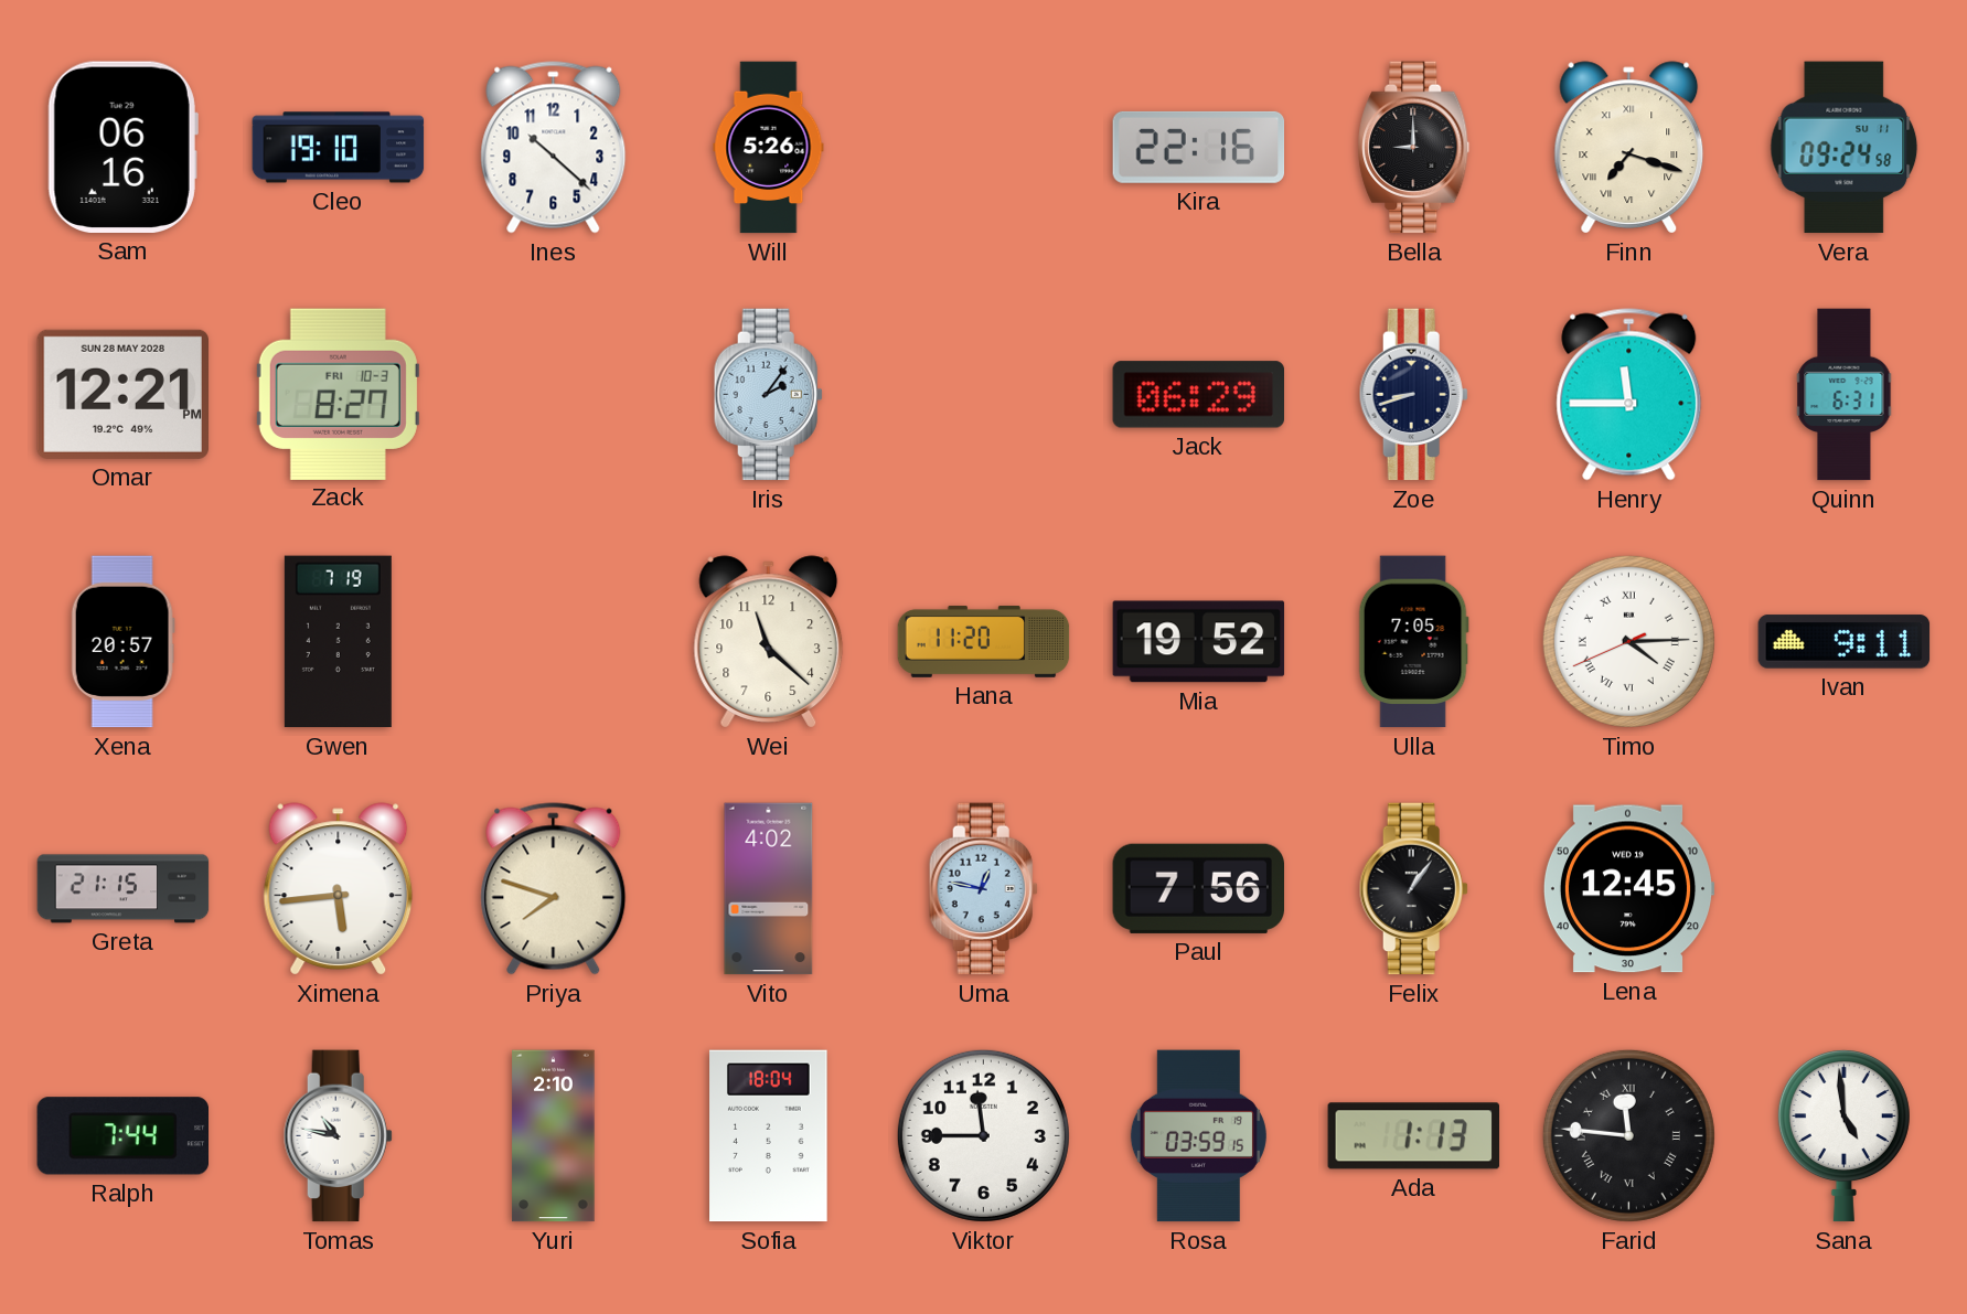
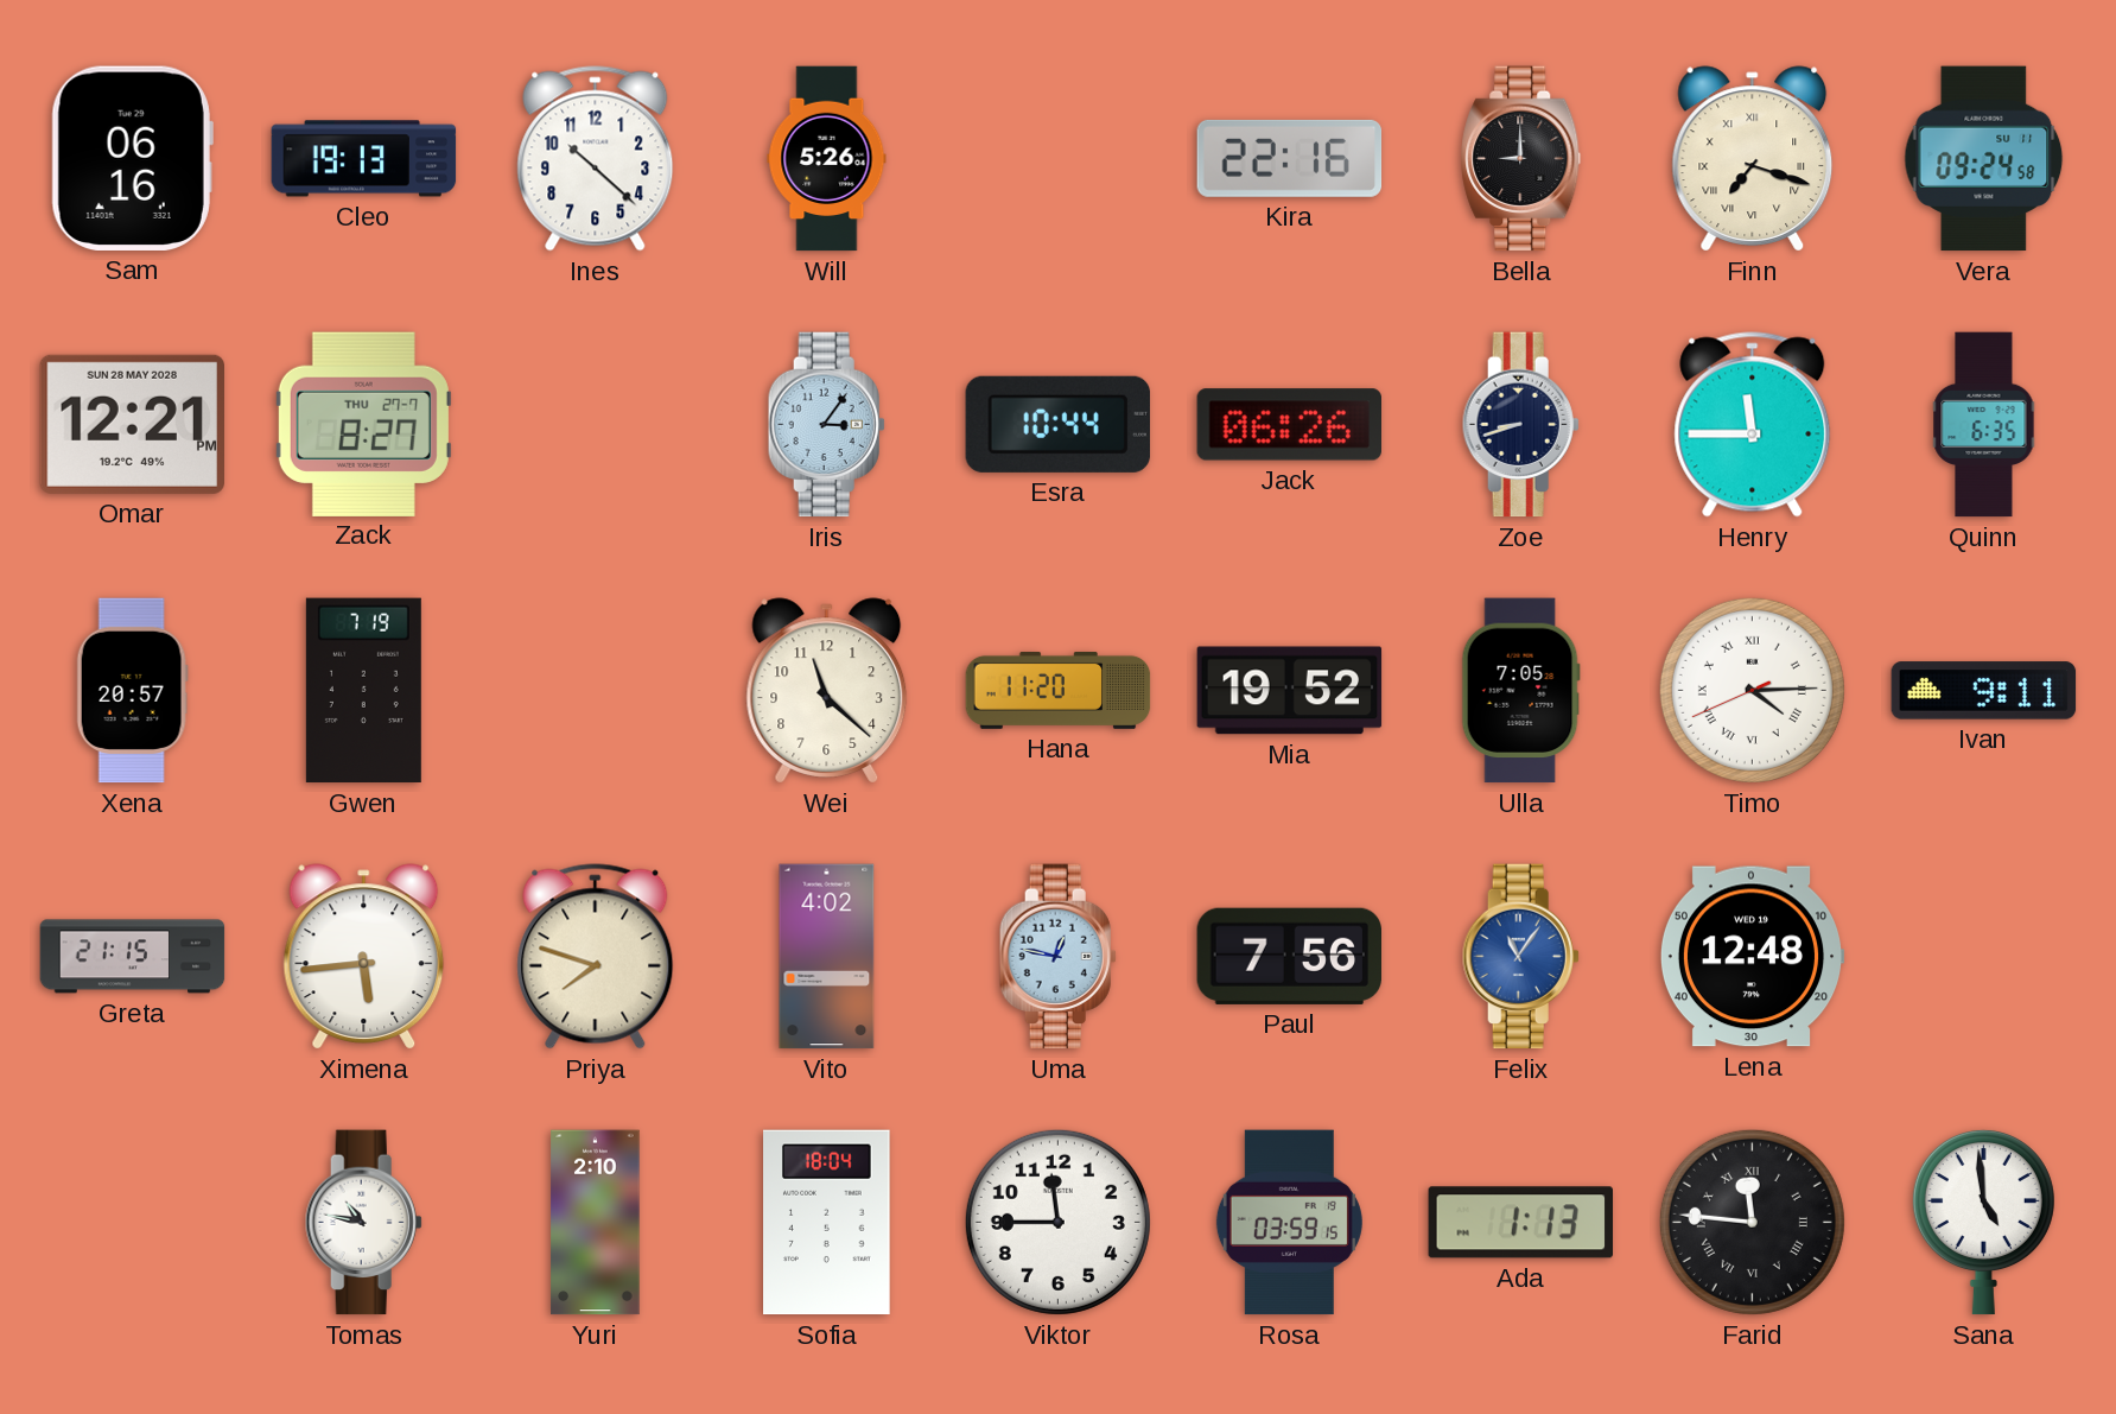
Cleo: 19:10 -> 19:13 (364, 159)
Zack date: FRI 10-3 -> THU 27-7 (363, 424)
Iris: 2:06 -> 3:06 (826, 425)
Esra: none -> 10:44 (1057, 424)
Jack: 06:29 -> 06:26 (1289, 425)
Quinn: 6:31 -> 6:35 (1984, 425)
Felix: 1:06 -> 11:06 (1520, 957)
Felix dial: black -> blue (1520, 957)
Lena: 12:45 -> 12:48 (1752, 957)
Ralph: 7:44 -> none (124, 1136)
